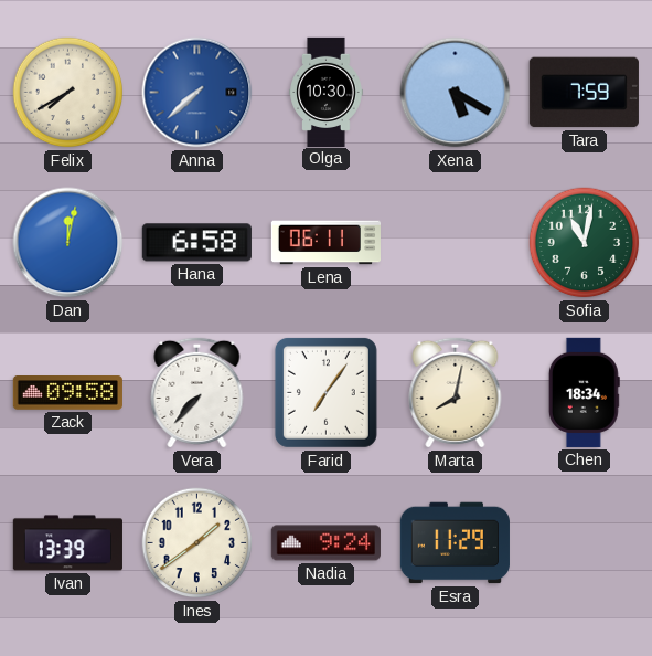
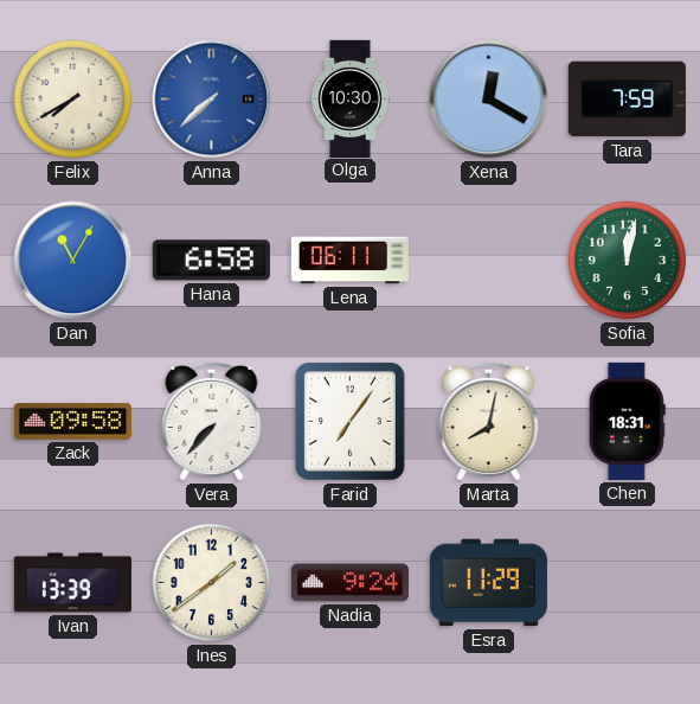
Xena: 5:20 -> 12:20 (489, 100)
Dan: 12:02 -> 11:05 (73, 261)
Sofia: 11:02 -> 12:02 (628, 261)
Chen: 18:34 -> 18:31 (627, 421)
